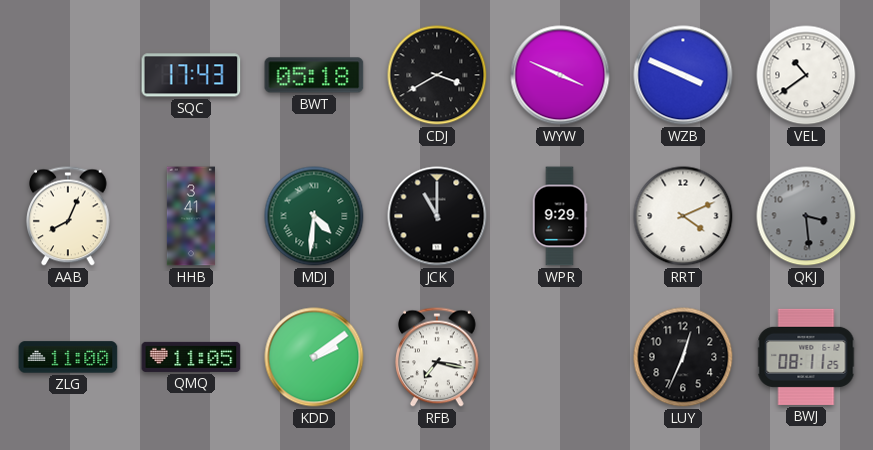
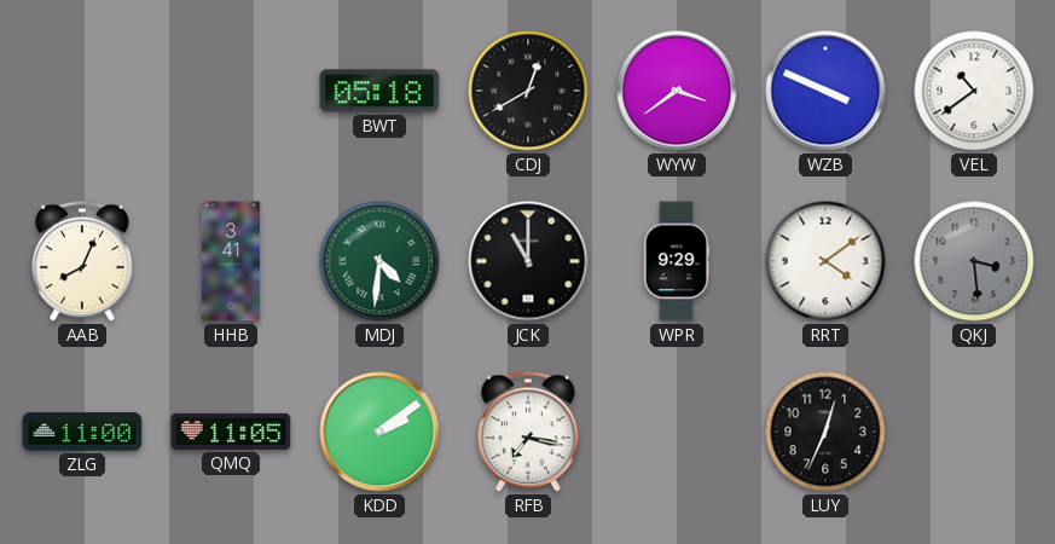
SQC: 17:43 -> none (191, 75)
CDJ: 3:40 -> 12:40 (528, 91)
WYW: 3:49 -> 3:39 (677, 91)
RRT: 4:11 -> 4:09 (825, 261)
BWJ: 08:11 -> none (806, 357)
